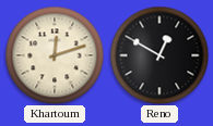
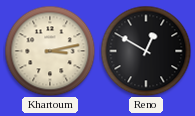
Khartoum: 12:12 -> 3:13 (50, 51)
